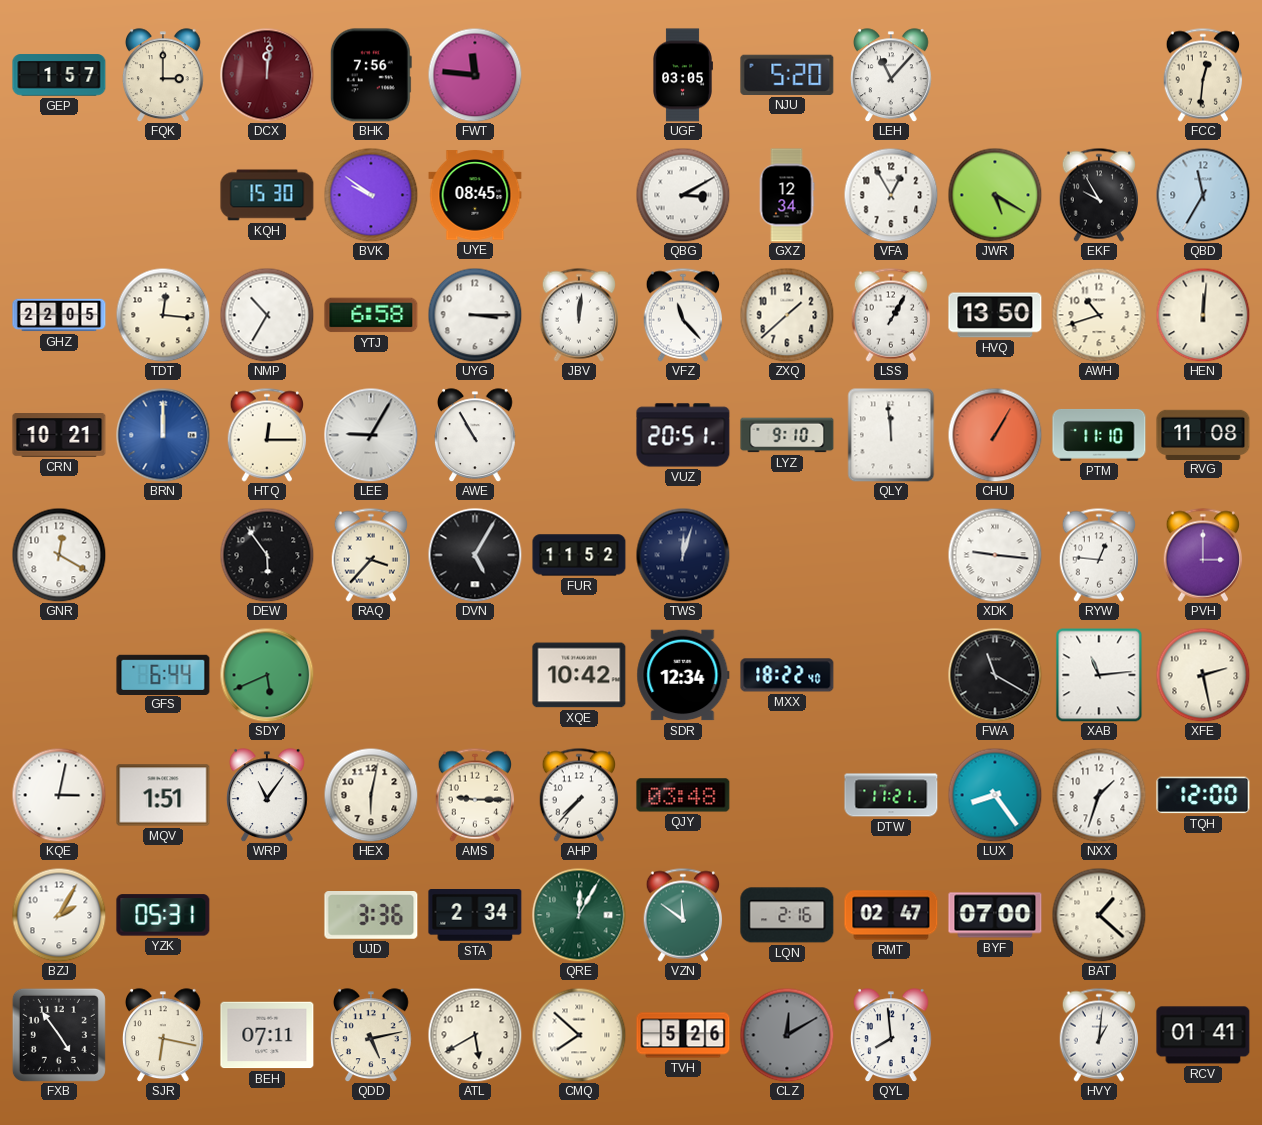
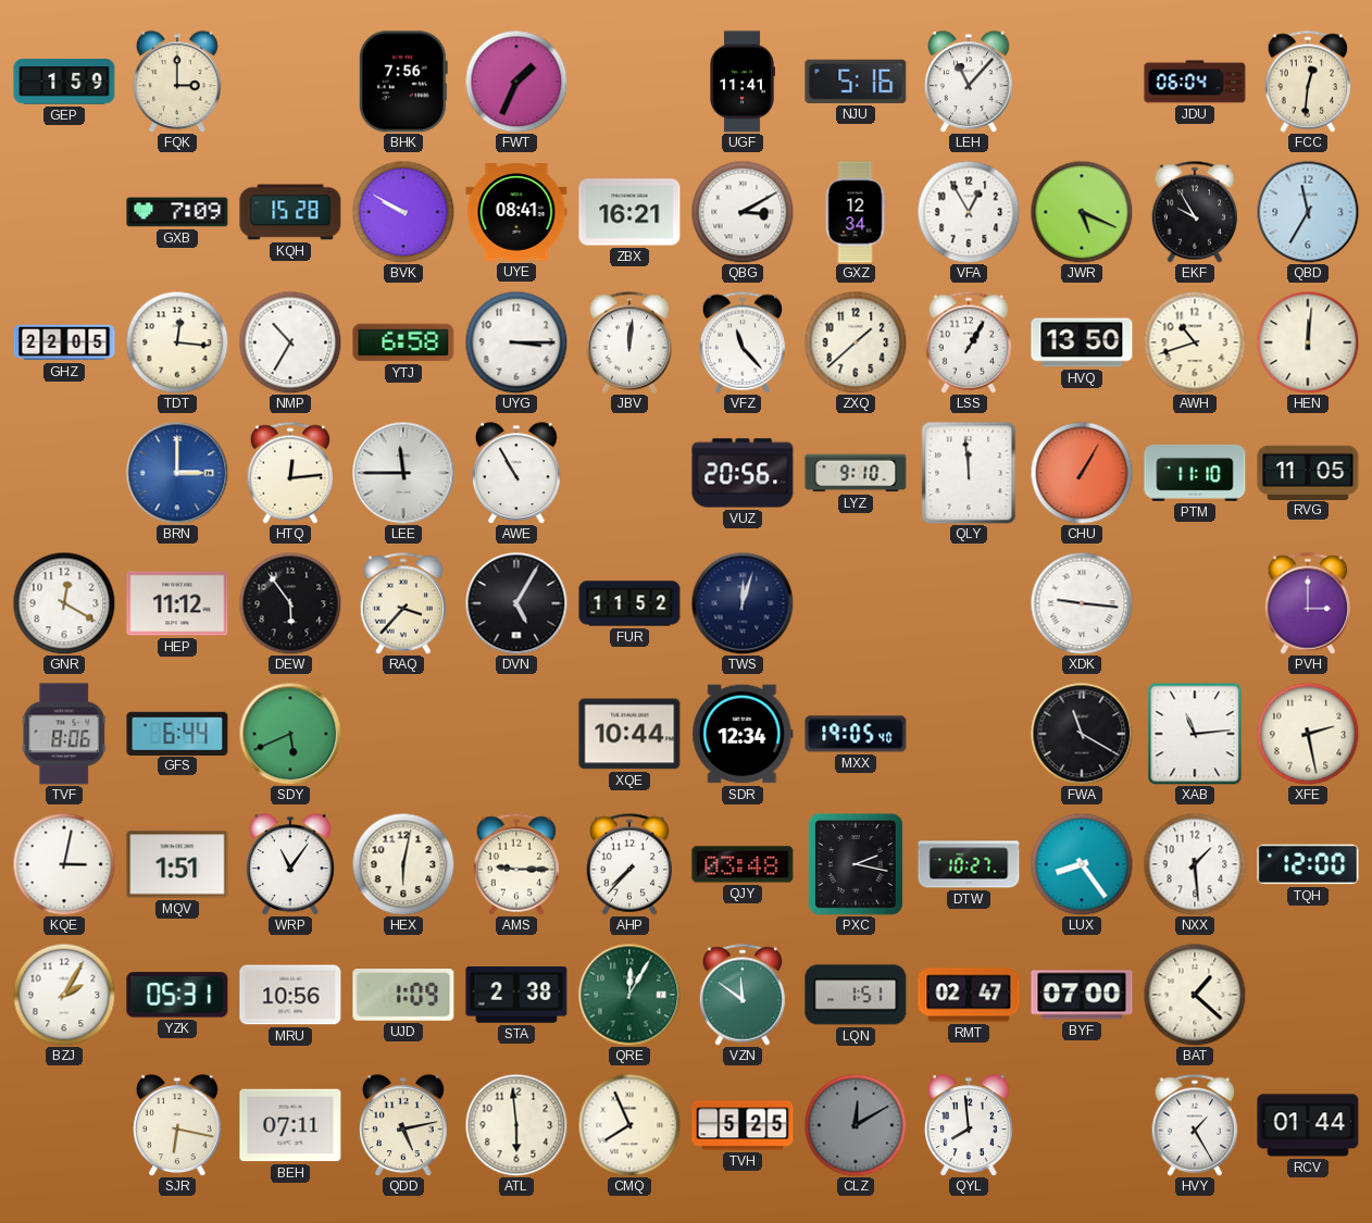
GEP: 1:57 -> 1:59 (64, 82)
DCX: 12:01 -> none (267, 75)
FWT: 11:46 -> 1:34 (516, 82)
UGF: 03:05 -> 11:41 (743, 82)
NJU: 5:20 -> 5:16 (856, 82)
JDU: none -> 06:04 (1195, 82)
GXB: none -> 7:09 (177, 212)
KQH: 15:30 -> 15:28 (290, 212)
BVK: 9:51 -> 9:50 (403, 212)
UYE: 08:45 -> 08:41 (516, 212)
ZBX: none -> 16:21 (629, 212)
JWR: 5:20 -> 5:19 (1082, 212)
CRN: 10:21 -> none (59, 436)
BRN: 12:00 -> 3:00 (177, 473)
HTQ: 12:15 -> 12:14 (289, 473)
LEE: 9:05 -> 11:45 (403, 473)
VUZ: 20:51 -> 20:56 (743, 473)
RVG: 11:08 -> 11:05 (1308, 472)
HEP: none -> 11:12 (177, 603)
RYW: 12:46 -> none (1098, 555)
TVF: none -> 8:06 (64, 734)
XQE: 10:42 -> 10:44 (629, 734)
MXX: 18:22 -> 19:05 (856, 734)
PXC: none -> 2:17 (856, 864)
DTW: 11:21 -> 10:27 (969, 864)
NXX: 1:33 -> 1:29 (1195, 864)
MRU: none -> 10:56 (290, 995)
UJD: 3:36 -> 1:09 (403, 996)
STA: 2:34 -> 2:38 (516, 996)
LQN: 2:16 -> 1:51 (856, 995)
FXB: 4:54 -> none (59, 1035)
ATL: 5:40 -> 5:59 (516, 1125)
CMQ: 7:52 -> 7:56 (629, 1125)
TVH: 5:26 -> 5:25 (743, 1125)
HVY: 1:01 -> 1:25 (1194, 1125)
RCV: 01:41 -> 01:44 (1308, 1125)
